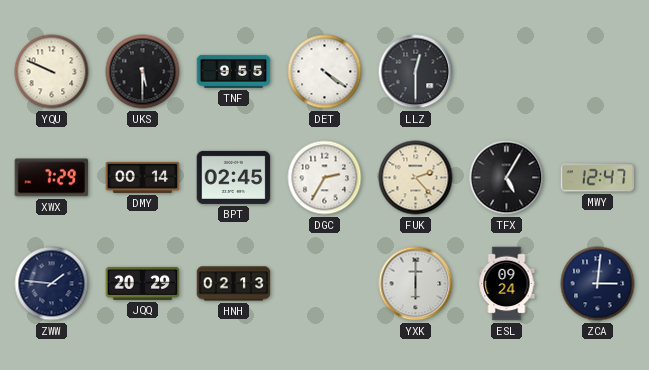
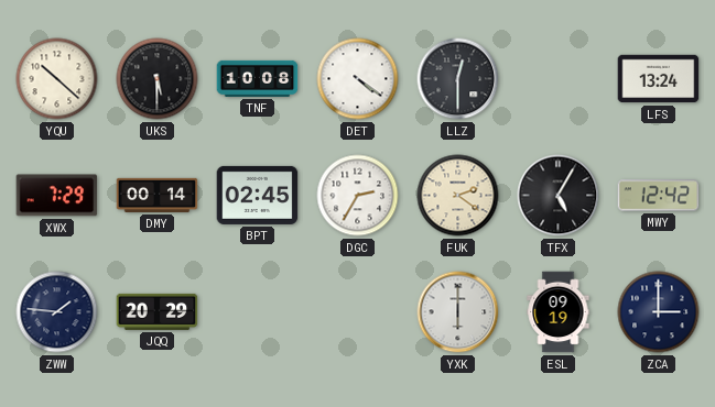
YQU: 9:49 -> 10:22 (57, 79)
TNF: 9:55 -> 10:08 (258, 78)
LFS: none -> 13:24 (659, 79)
FUK: 2:23 -> 2:21 (458, 196)
MWY: 12:47 -> 12:42 (659, 196)
HNH: 02:13 -> none (234, 284)
ESL: 09:24 -> 09:19 (559, 312)
ZCA: 3:01 -> 3:00 (659, 312)
